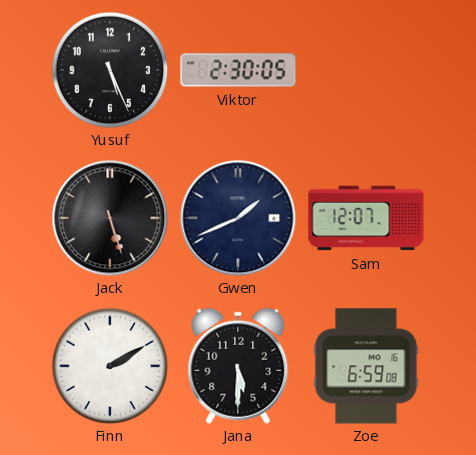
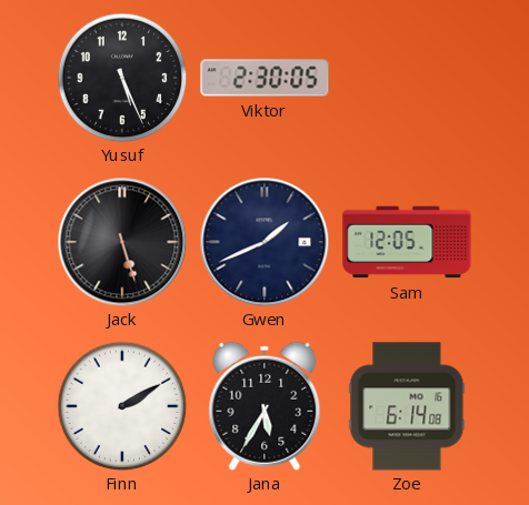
Sam: 12:07 -> 12:05 (407, 242)
Jana: 5:30 -> 5:35 (264, 406)
Zoe: 6:59 -> 6:14 (407, 406)
